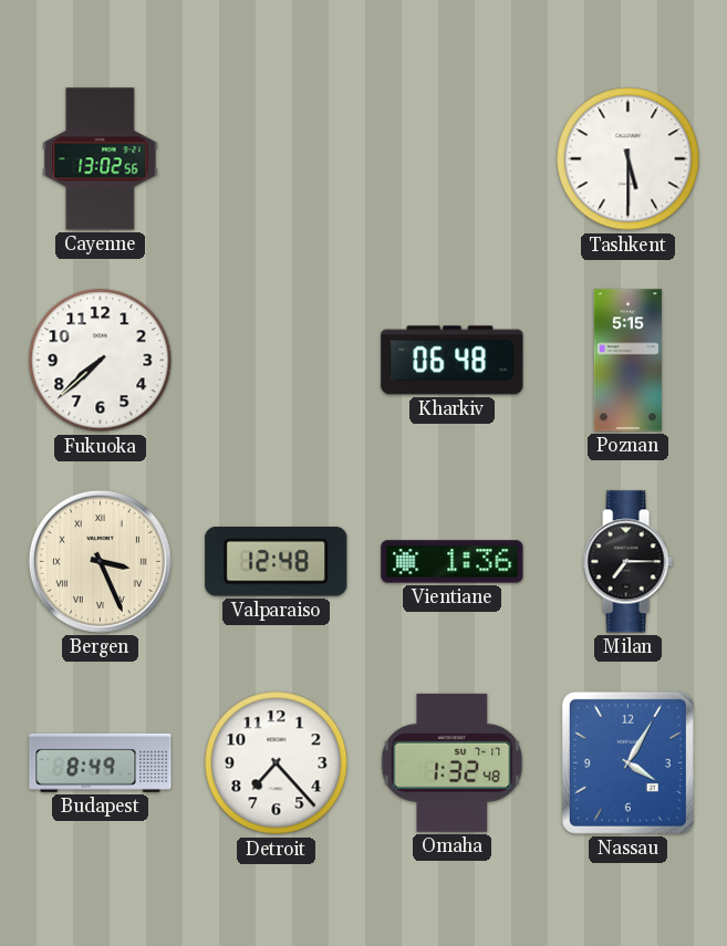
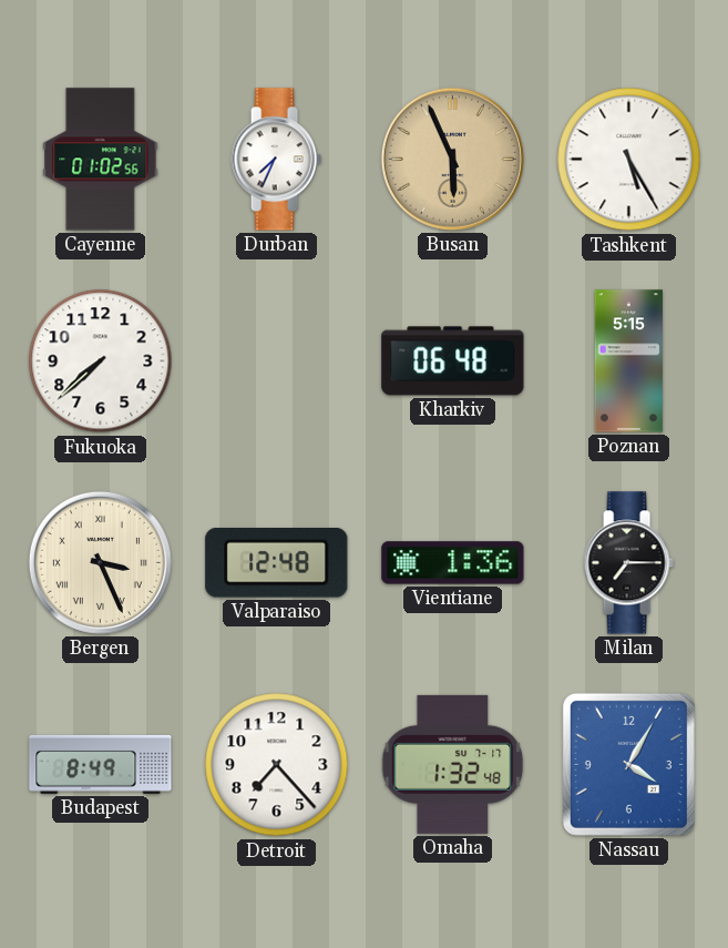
Cayenne: 13:02 -> 01:02 (101, 160)
Durban: none -> 7:34 (276, 160)
Busan: none -> 5:56 (452, 159)
Tashkent: 5:30 -> 5:25 (629, 160)
